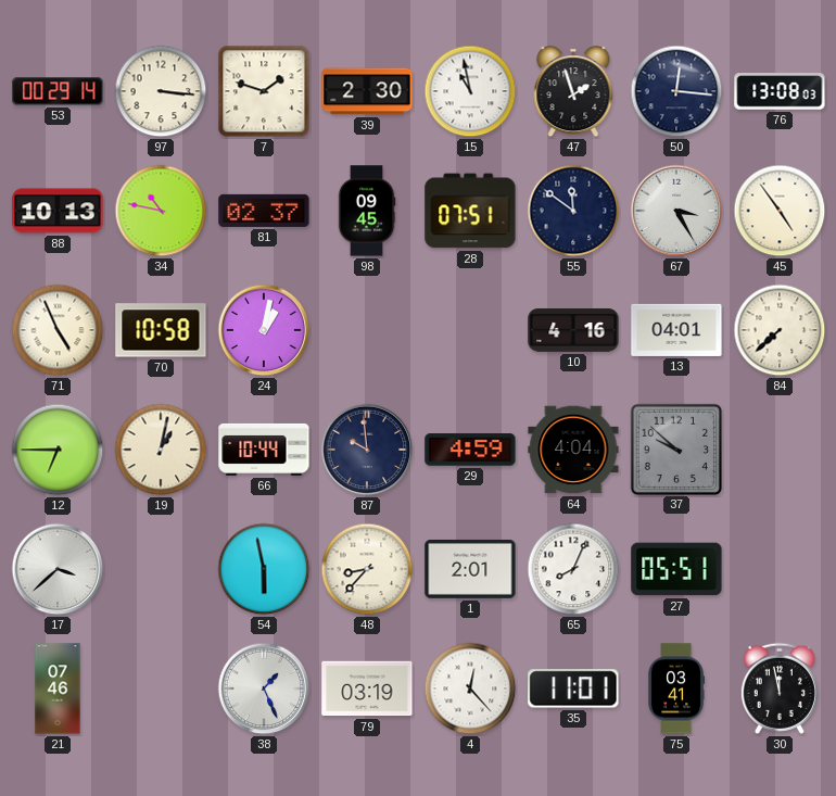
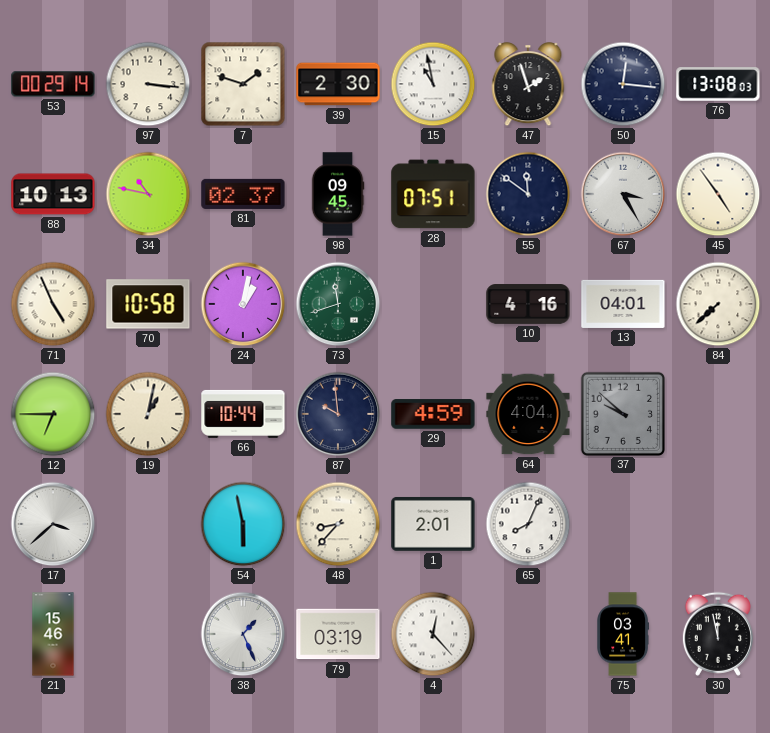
73: none -> 11:42 (338, 304)
27: 05:51 -> none (676, 569)
21: 07:46 -> 15:46 (53, 634)
35: 11:01 -> none (573, 688)
